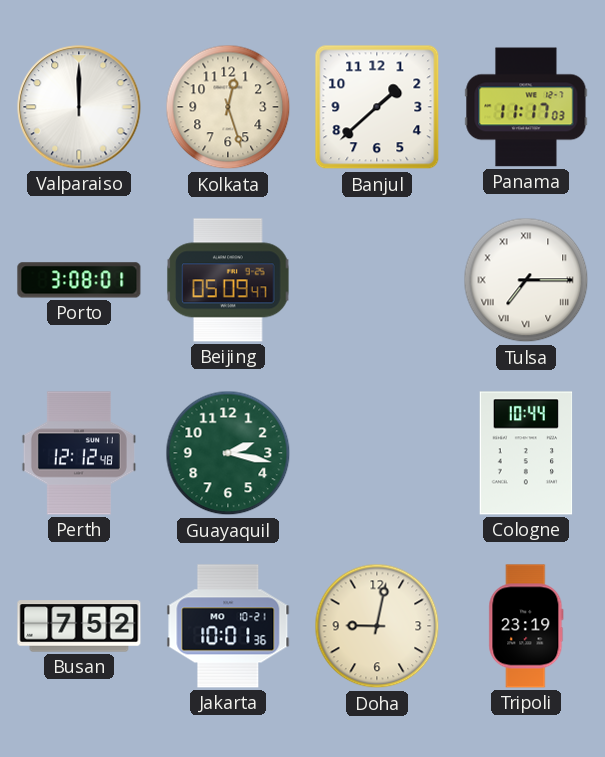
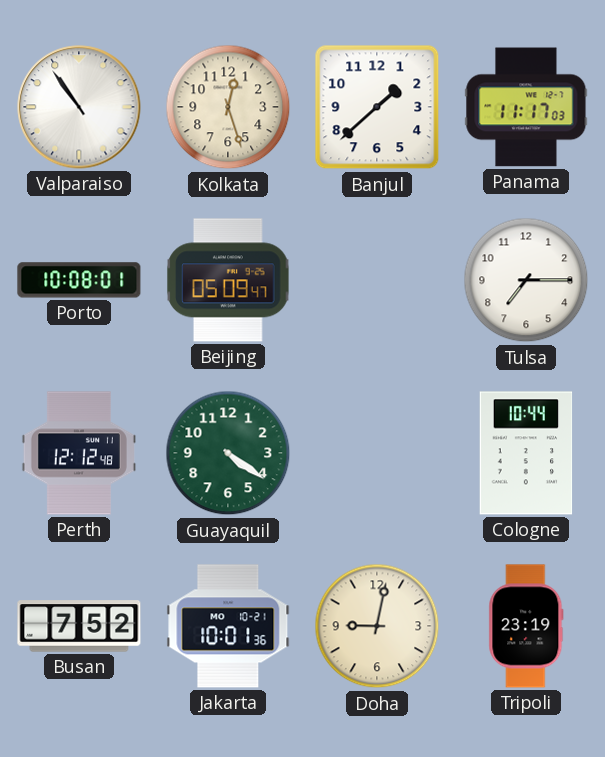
Valparaiso: 12:00 -> 10:54 (79, 107)
Porto: 3:08 -> 10:08 (79, 280)
Tulsa numerals: Roman -> Arabic (526, 280)
Guayaquil: 2:17 -> 4:21 (228, 453)
